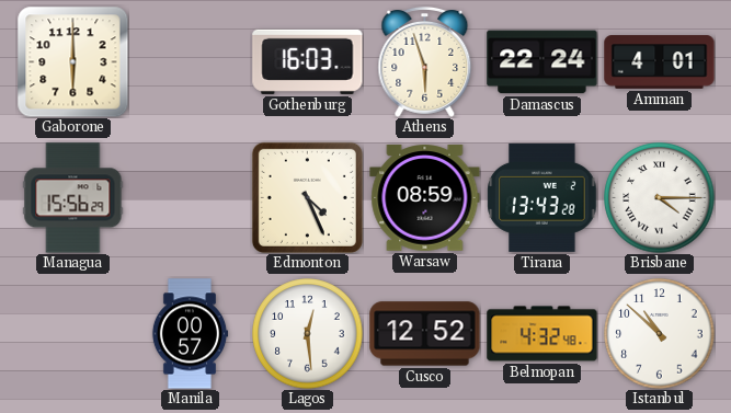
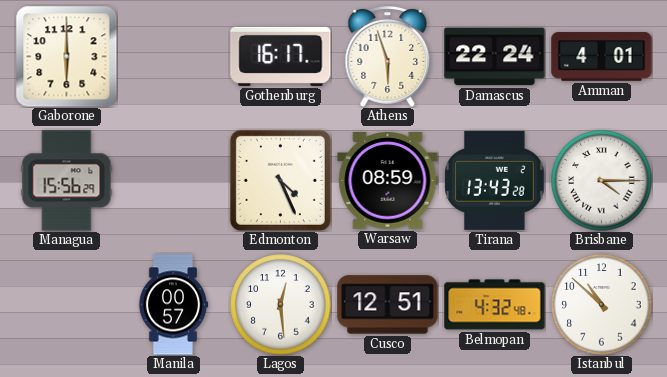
Gothenburg: 16:03 -> 16:17 (281, 56)
Cusco: 12:52 -> 12:51 (388, 305)
